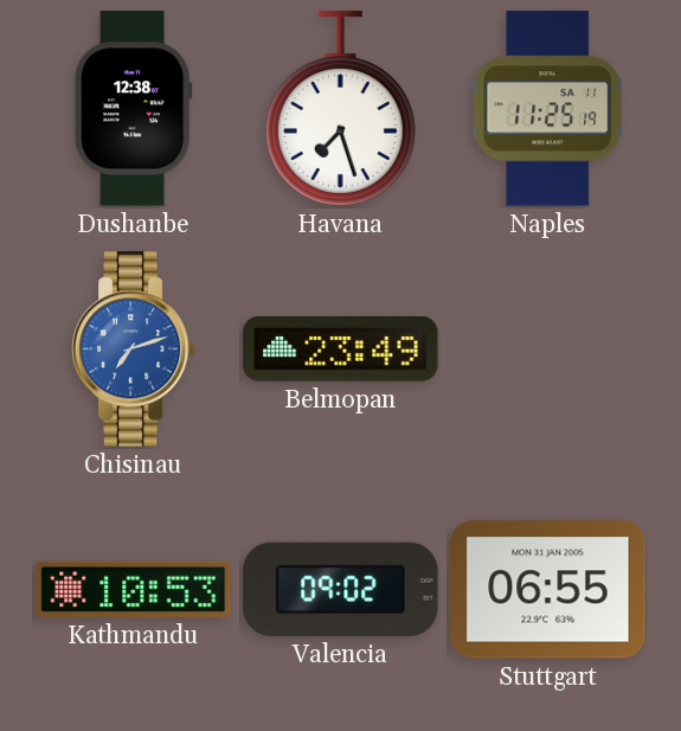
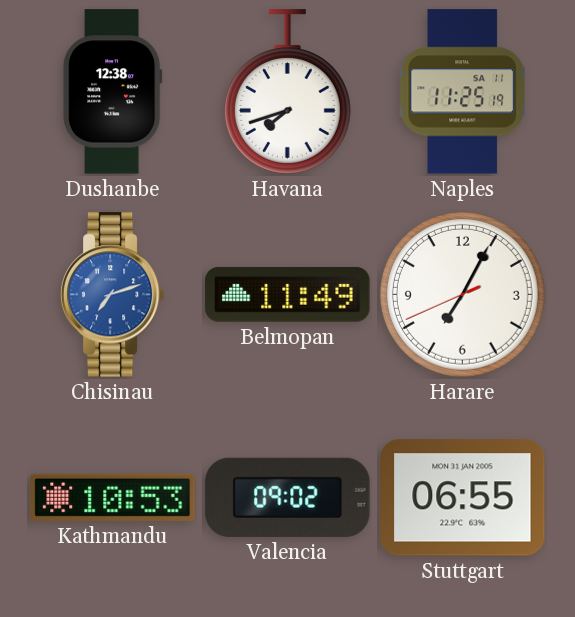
Havana: 7:27 -> 7:42 (287, 92)
Belmopan: 23:49 -> 11:49 (288, 294)
Harare: none -> 7:04 (462, 294)
